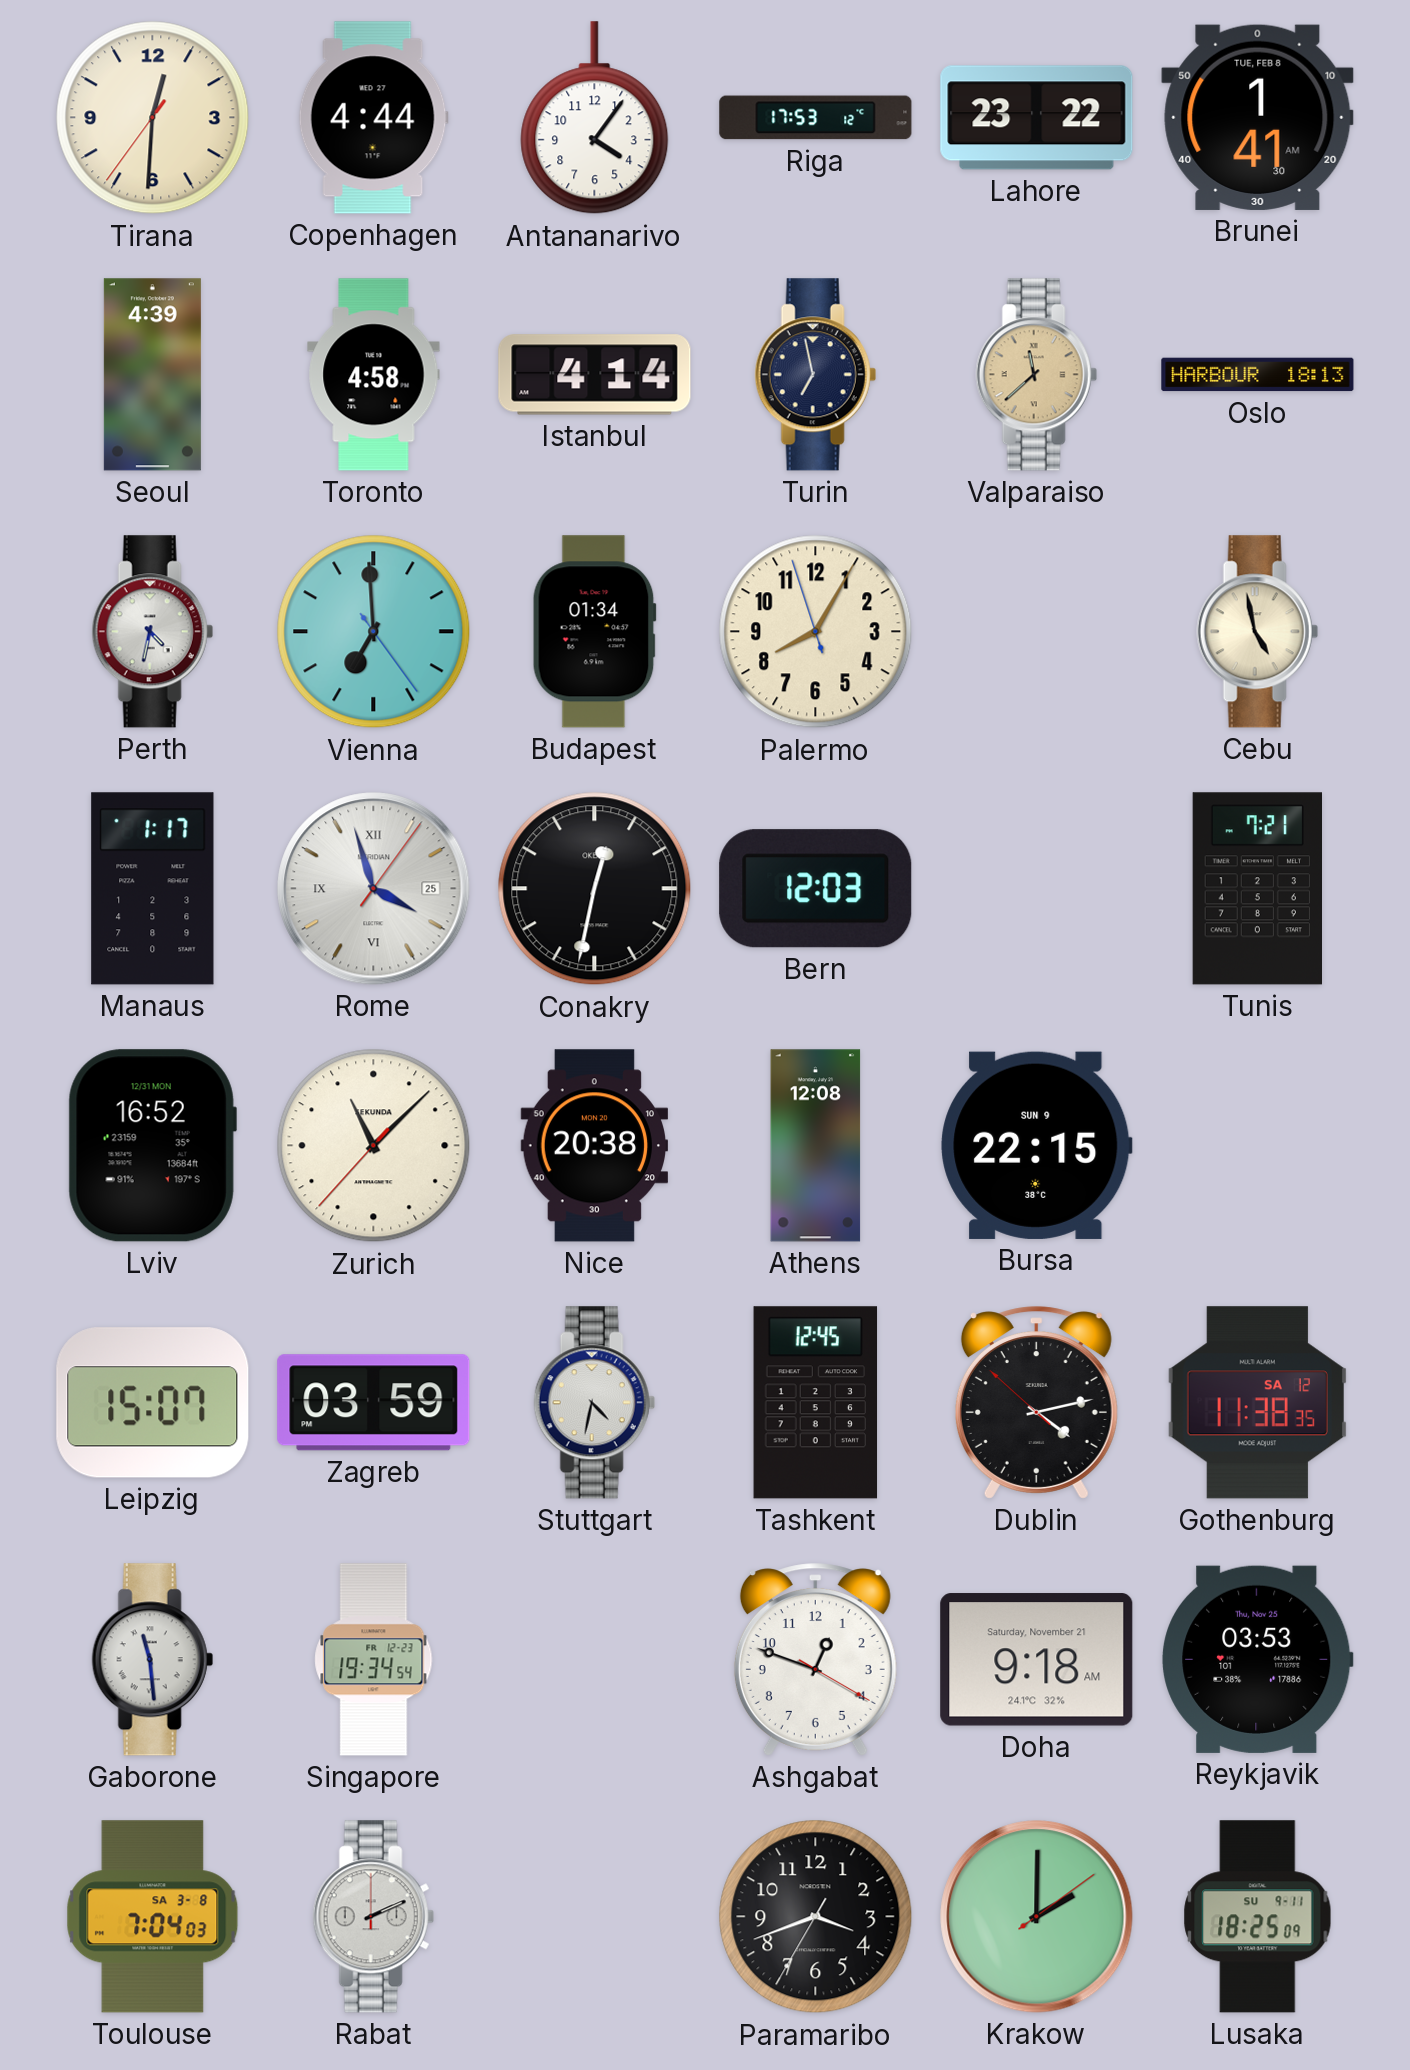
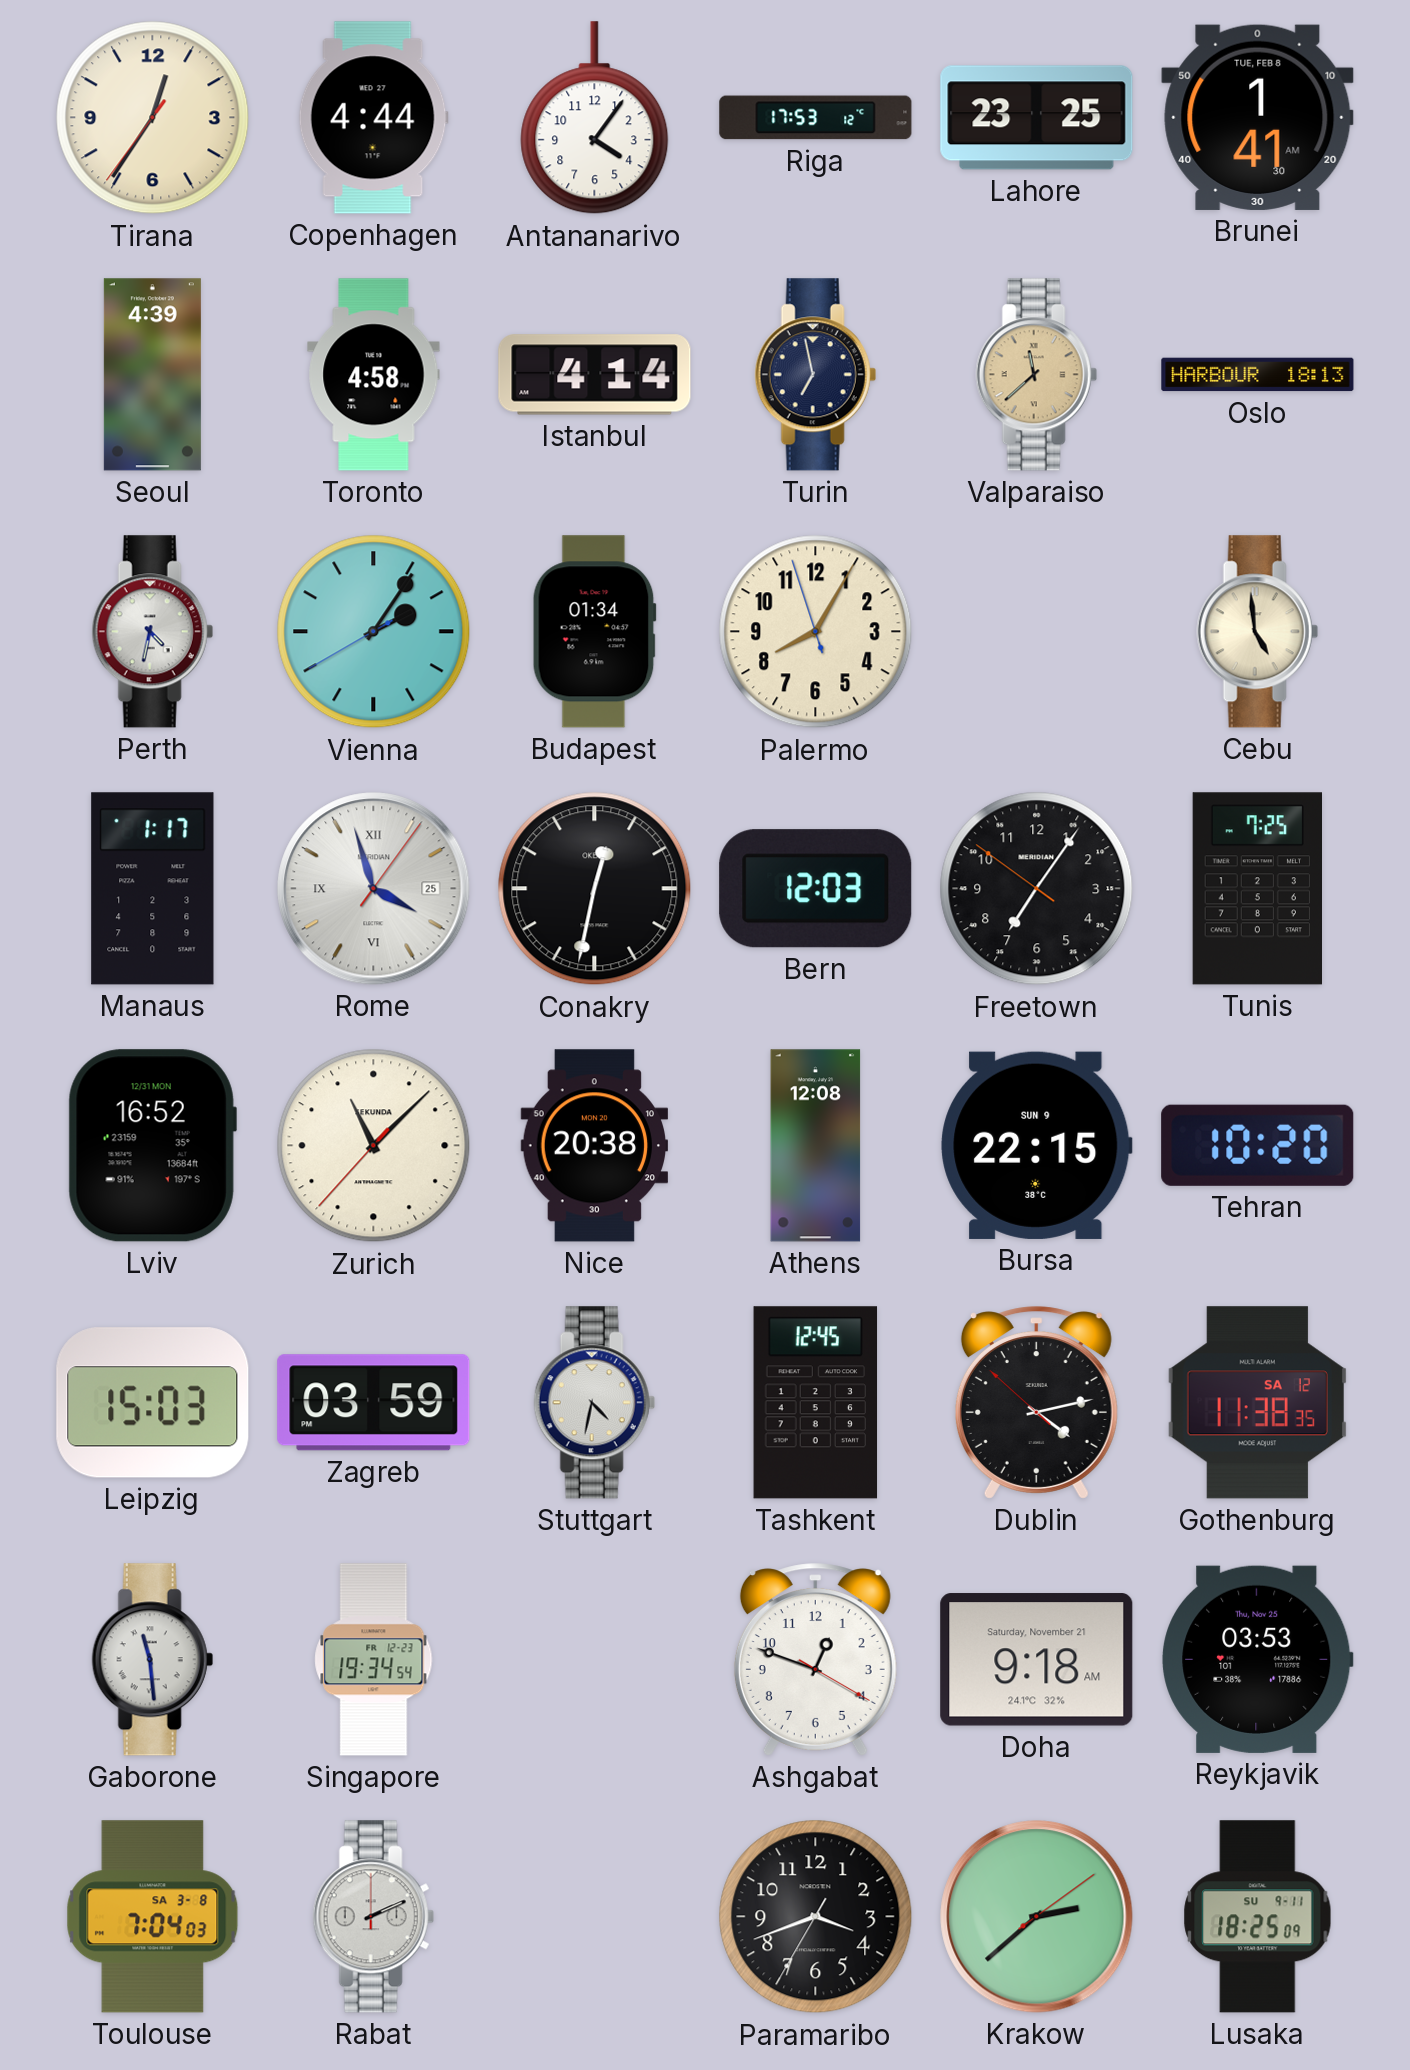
Tirana: 12:30 -> 12:35 (153, 118)
Lahore: 23:22 -> 23:25 (1037, 118)
Vienna: 6:59 -> 2:05 (374, 632)
Cebu: 4:58 -> 4:59 (1257, 632)
Freetown: none -> 7:05 (1037, 889)
Tunis: 7:21 -> 7:25 (1257, 889)
Tehran: none -> 10:20 (1258, 1145)
Leipzig: 15:07 -> 15:03 (153, 1403)
Krakow: 2:00 -> 2:38 (1037, 1917)
